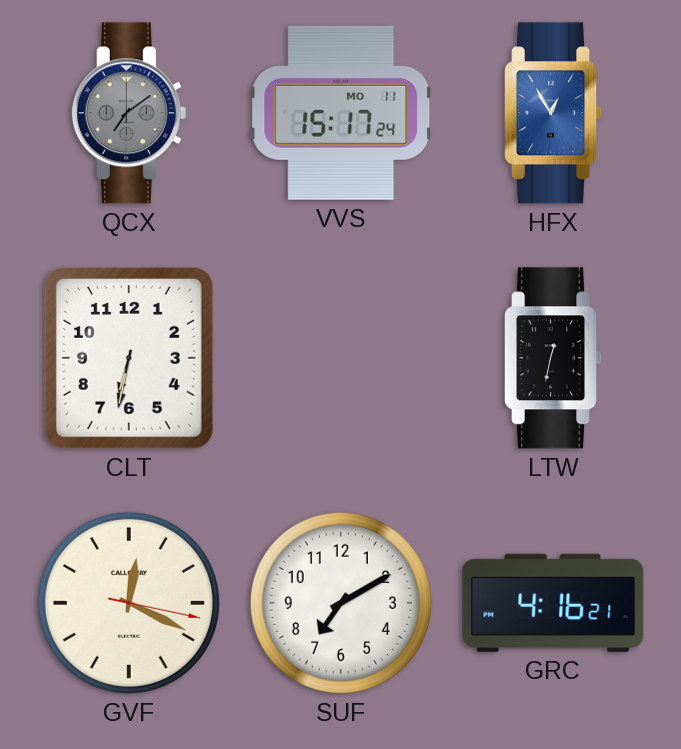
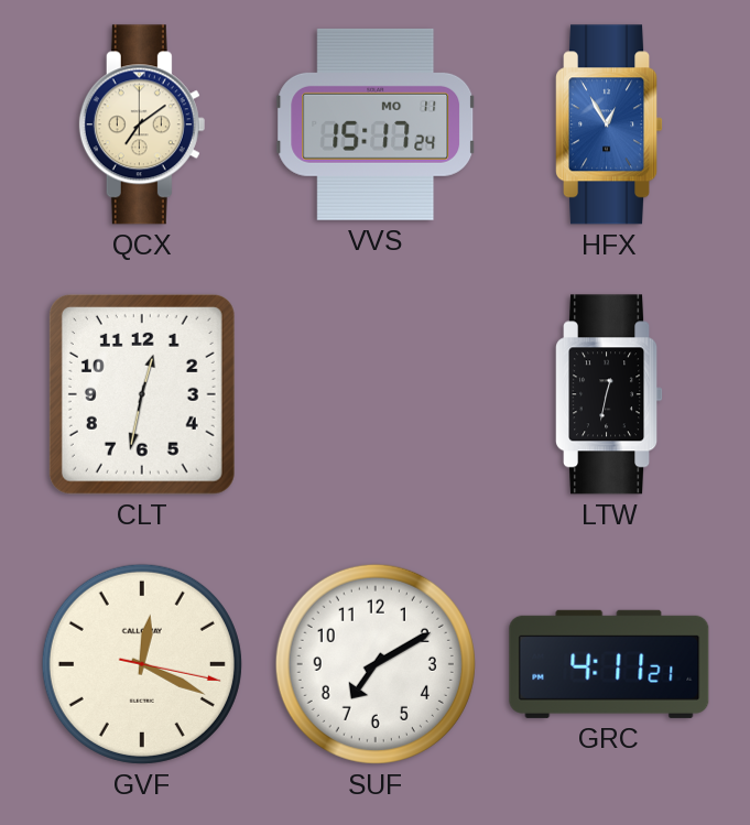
QCX dial: grey -> cream (142, 124)
CLT: 6:32 -> 12:32 (142, 394)
GRC: 4:16 -> 4:11 (609, 664)
